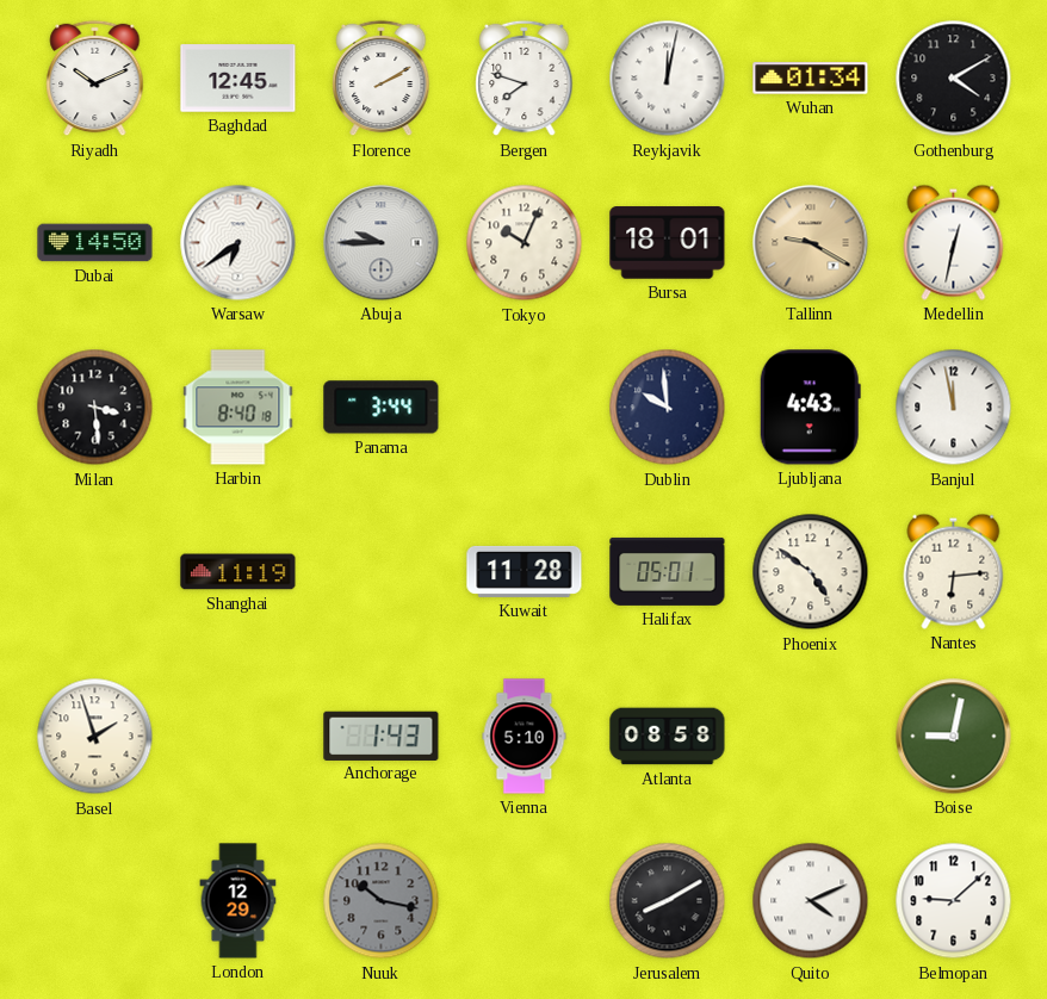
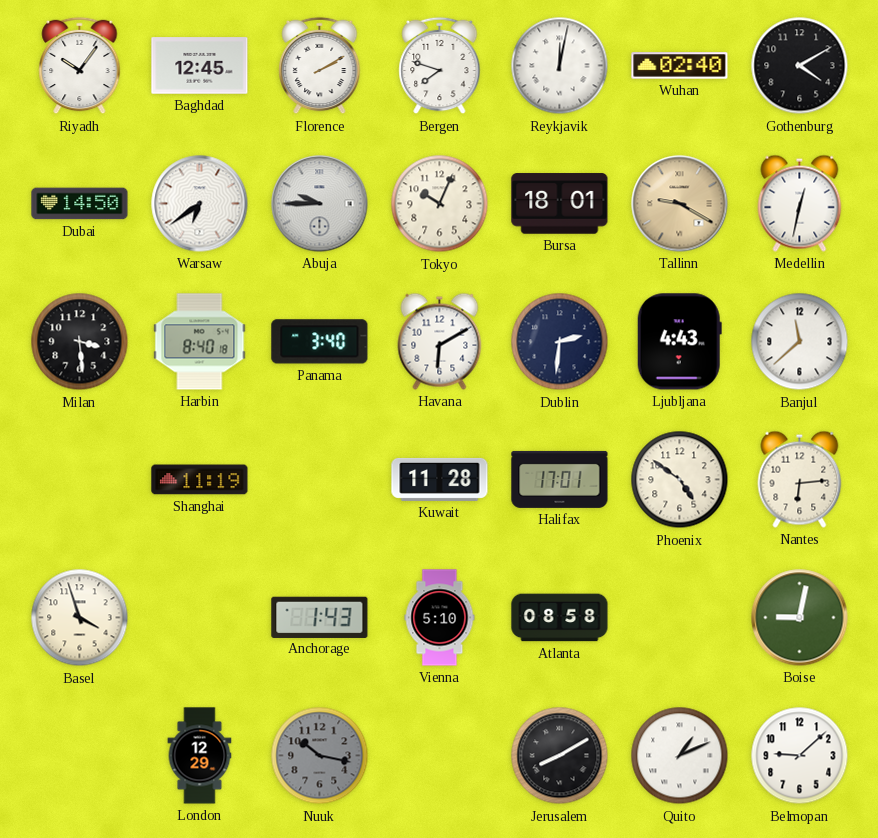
Riyadh: 10:11 -> 10:06 (80, 66)
Wuhan: 01:34 -> 02:40 (680, 66)
Panama: 3:44 -> 3:40 (320, 342)
Havana: none -> 6:10 (440, 341)
Dublin: 9:59 -> 2:31 (560, 342)
Banjul: 11:58 -> 11:38 (800, 342)
Halifax: 05:01 -> 17:01 (560, 479)
Basel: 1:57 -> 3:57 (80, 618)
Quito: 4:11 -> 1:11 (680, 756)
